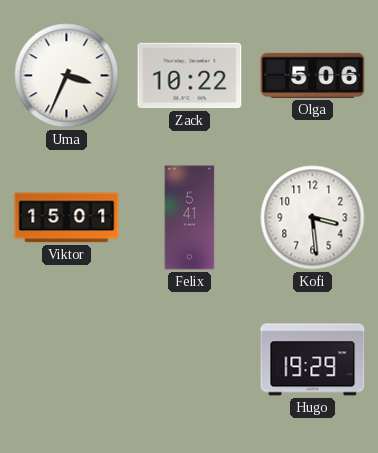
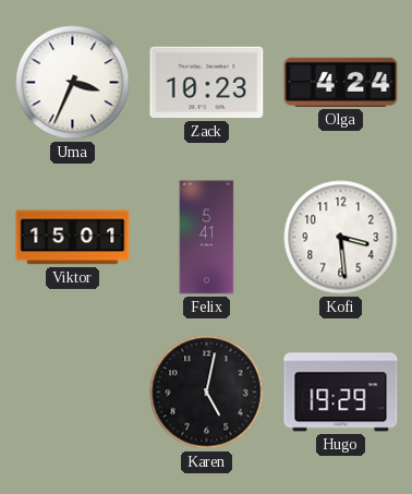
Zack: 10:22 -> 10:23 (207, 83)
Olga: 5:06 -> 4:24 (341, 82)
Karen: none -> 5:02 (207, 393)
